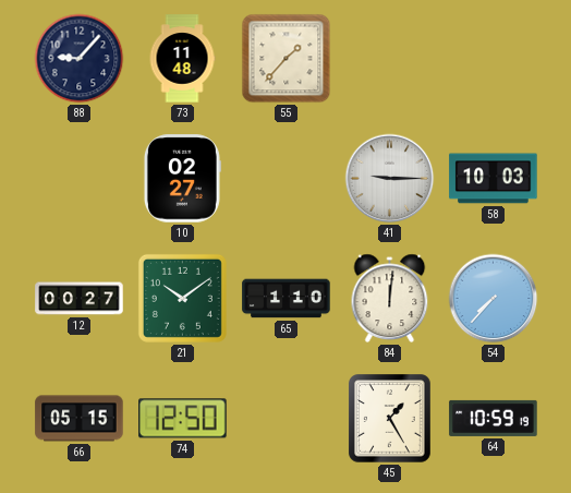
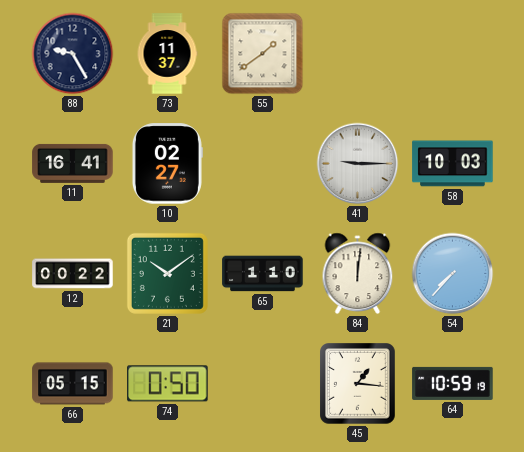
88: 9:07 -> 9:25 (73, 54)
73: 11:48 -> 11:37 (167, 54)
55: 1:37 -> 1:39 (263, 54)
11: none -> 16:41 (73, 163)
12: 00:27 -> 00:22 (73, 274)
74: 12:50 -> 0:50 (168, 384)
45: 1:25 -> 1:16 (358, 384)
